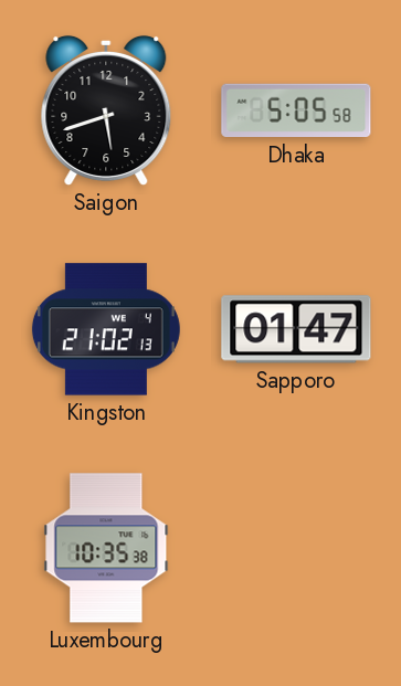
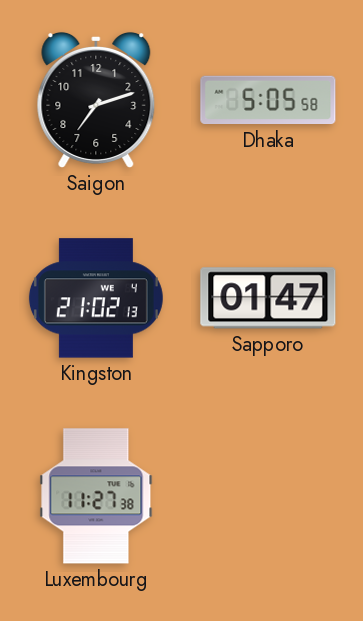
Saigon: 5:42 -> 7:12 (96, 100)
Luxembourg: 10:35 -> 11:27 (96, 496)
